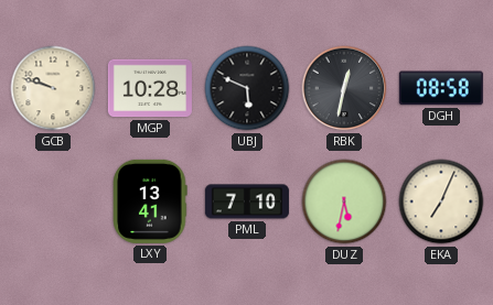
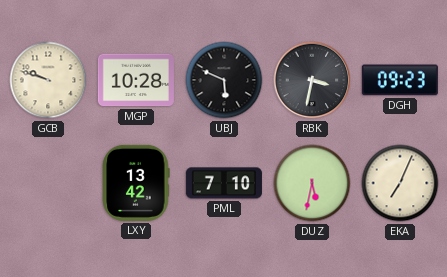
RBK: 12:32 -> 3:32 (312, 80)
DGH: 08:58 -> 09:23 (400, 80)
LXY: 13:41 -> 13:42 (136, 183)
